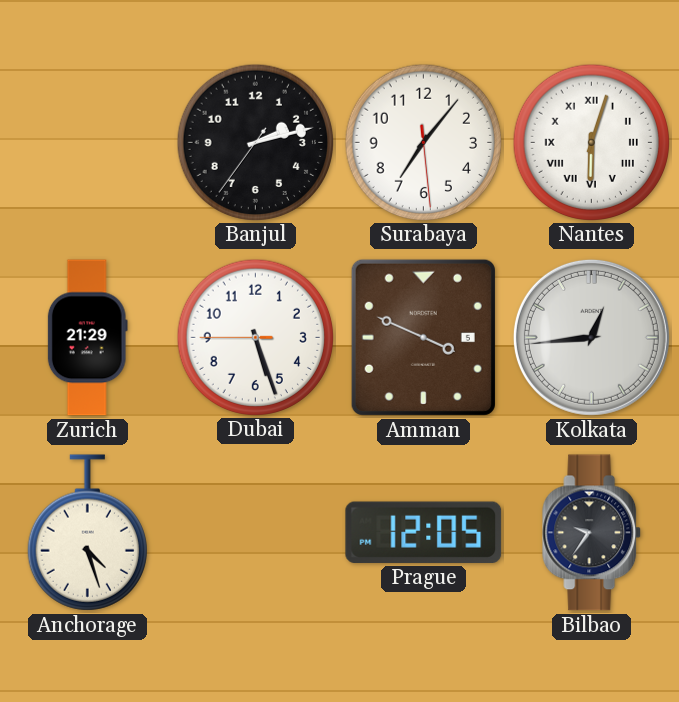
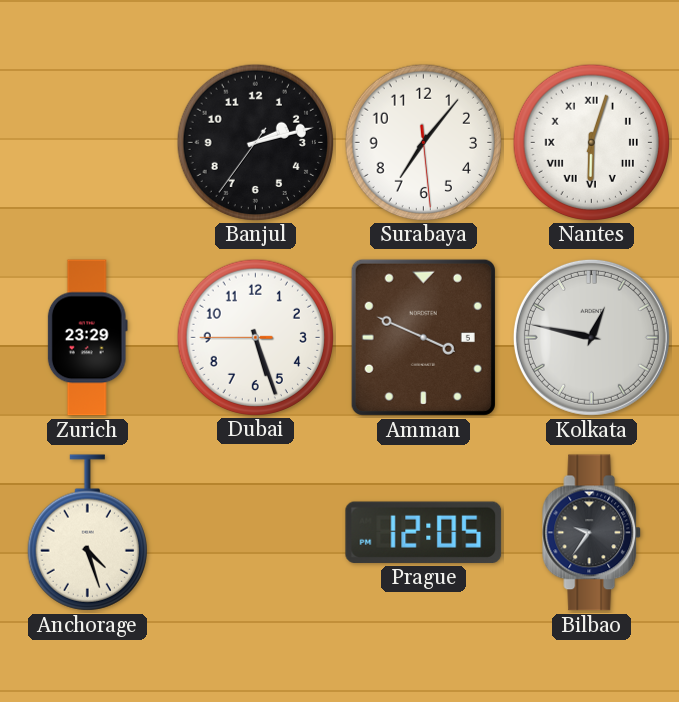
Zurich: 21:29 -> 23:29 (87, 338)
Kolkata: 12:44 -> 12:47 (591, 337)
